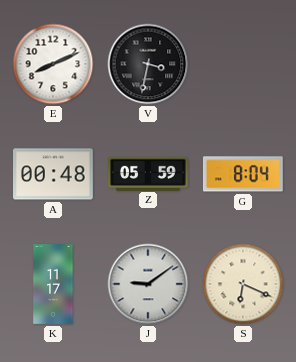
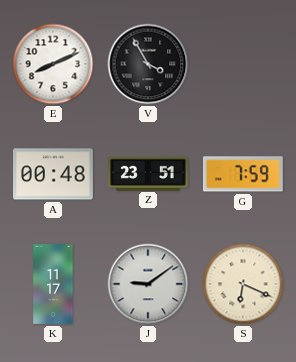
V: 3:32 -> 3:55 (148, 64)
Z: 05:59 -> 23:51 (149, 173)
G: 8:04 -> 7:59 (243, 174)
